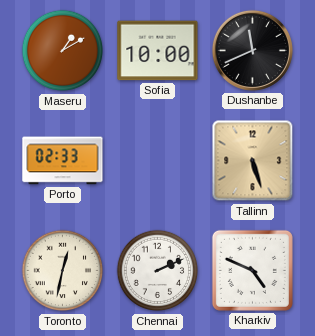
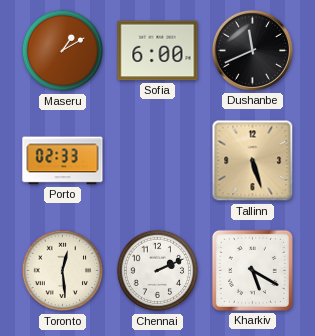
Sofia: 10:00 -> 6:00 (158, 51)
Toronto: 12:32 -> 12:29 (63, 271)
Kharkiv: 4:49 -> 5:20 (252, 270)
